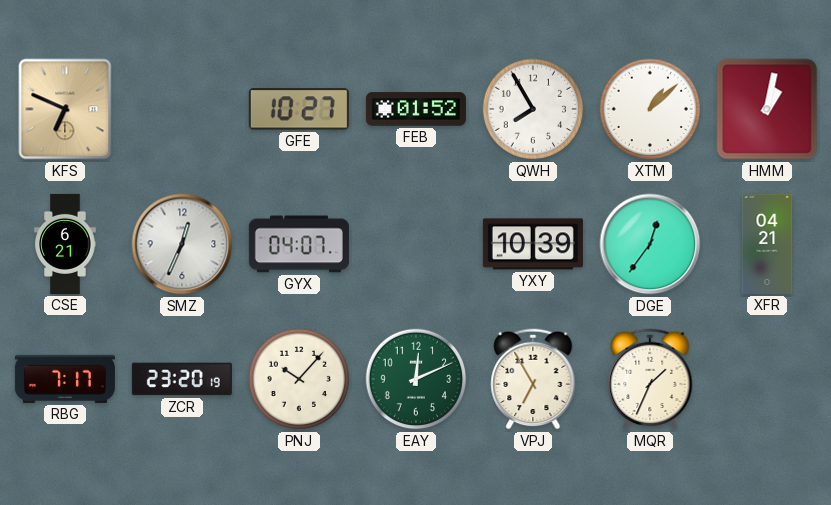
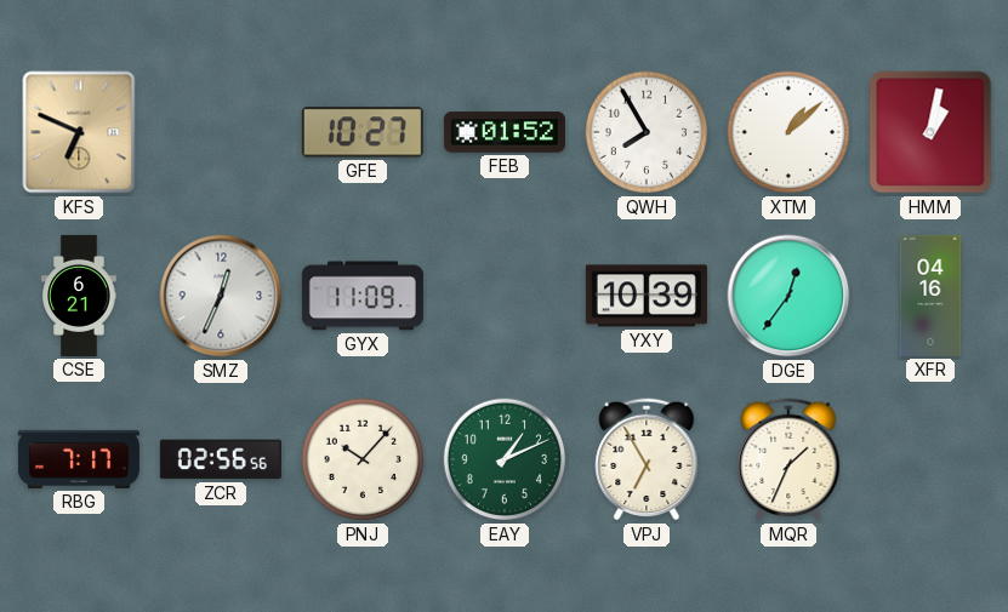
GYX: 04:07 -> 11:09 (363, 296)
XFR: 04:21 -> 04:16 (930, 296)
ZCR: 23:20 -> 02:56 (221, 459)
EAY: 12:11 -> 1:11 (505, 459)
